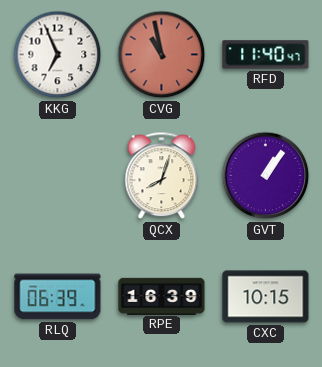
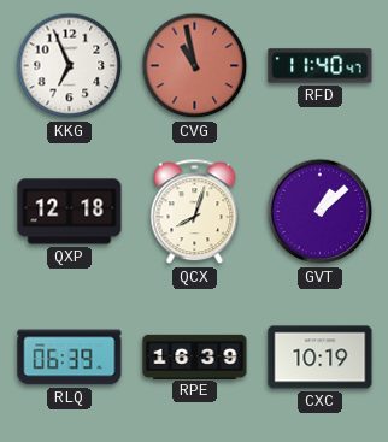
QXP: none -> 12:18 (70, 212)
GVT: 1:06 -> 1:08 (321, 212)
CXC: 10:15 -> 10:19 (321, 358)
